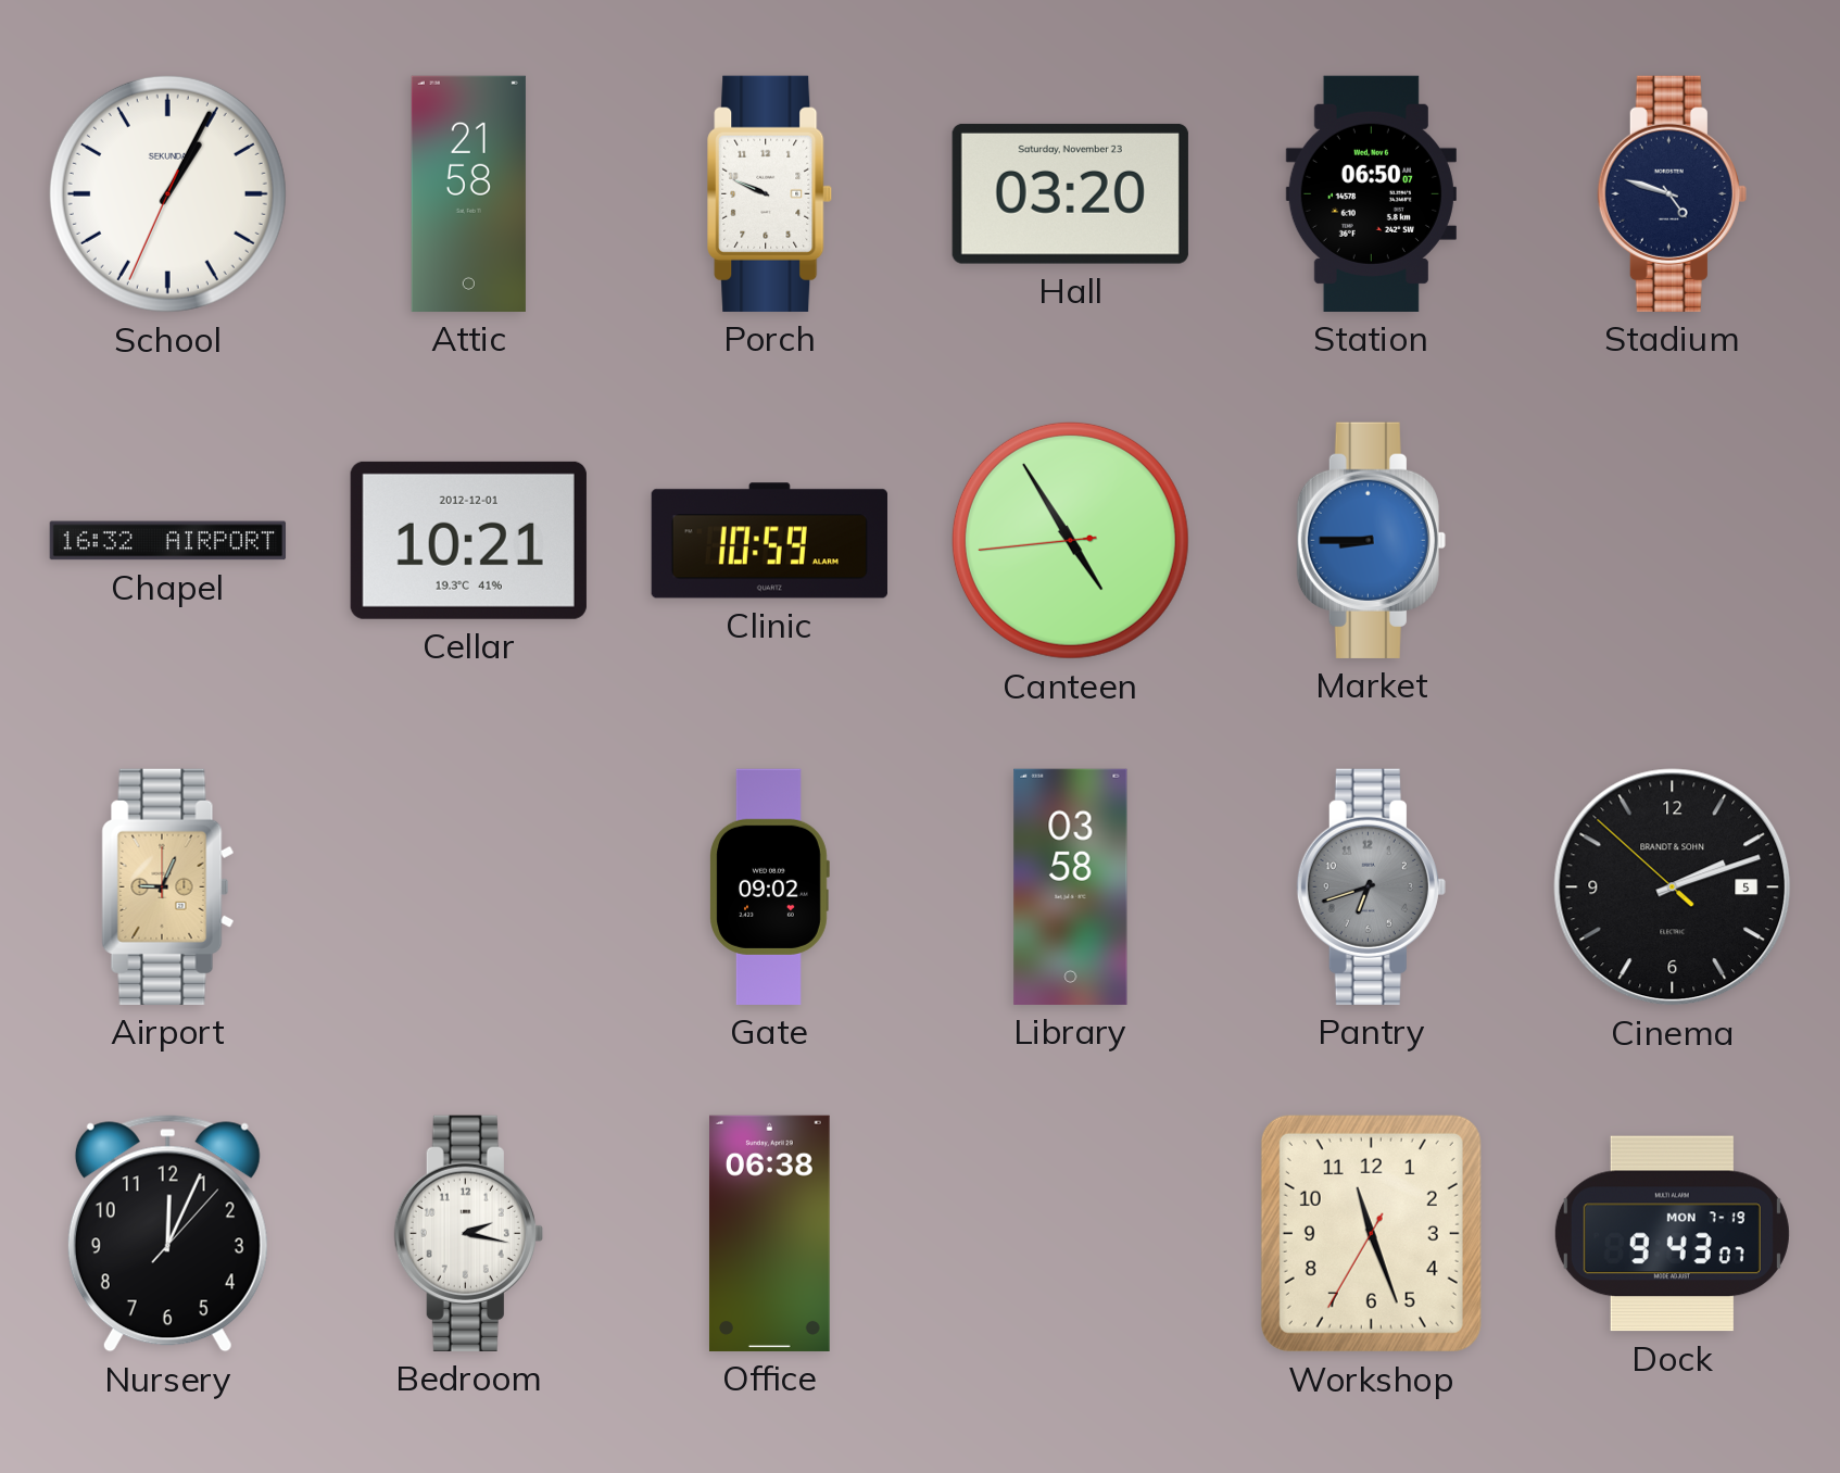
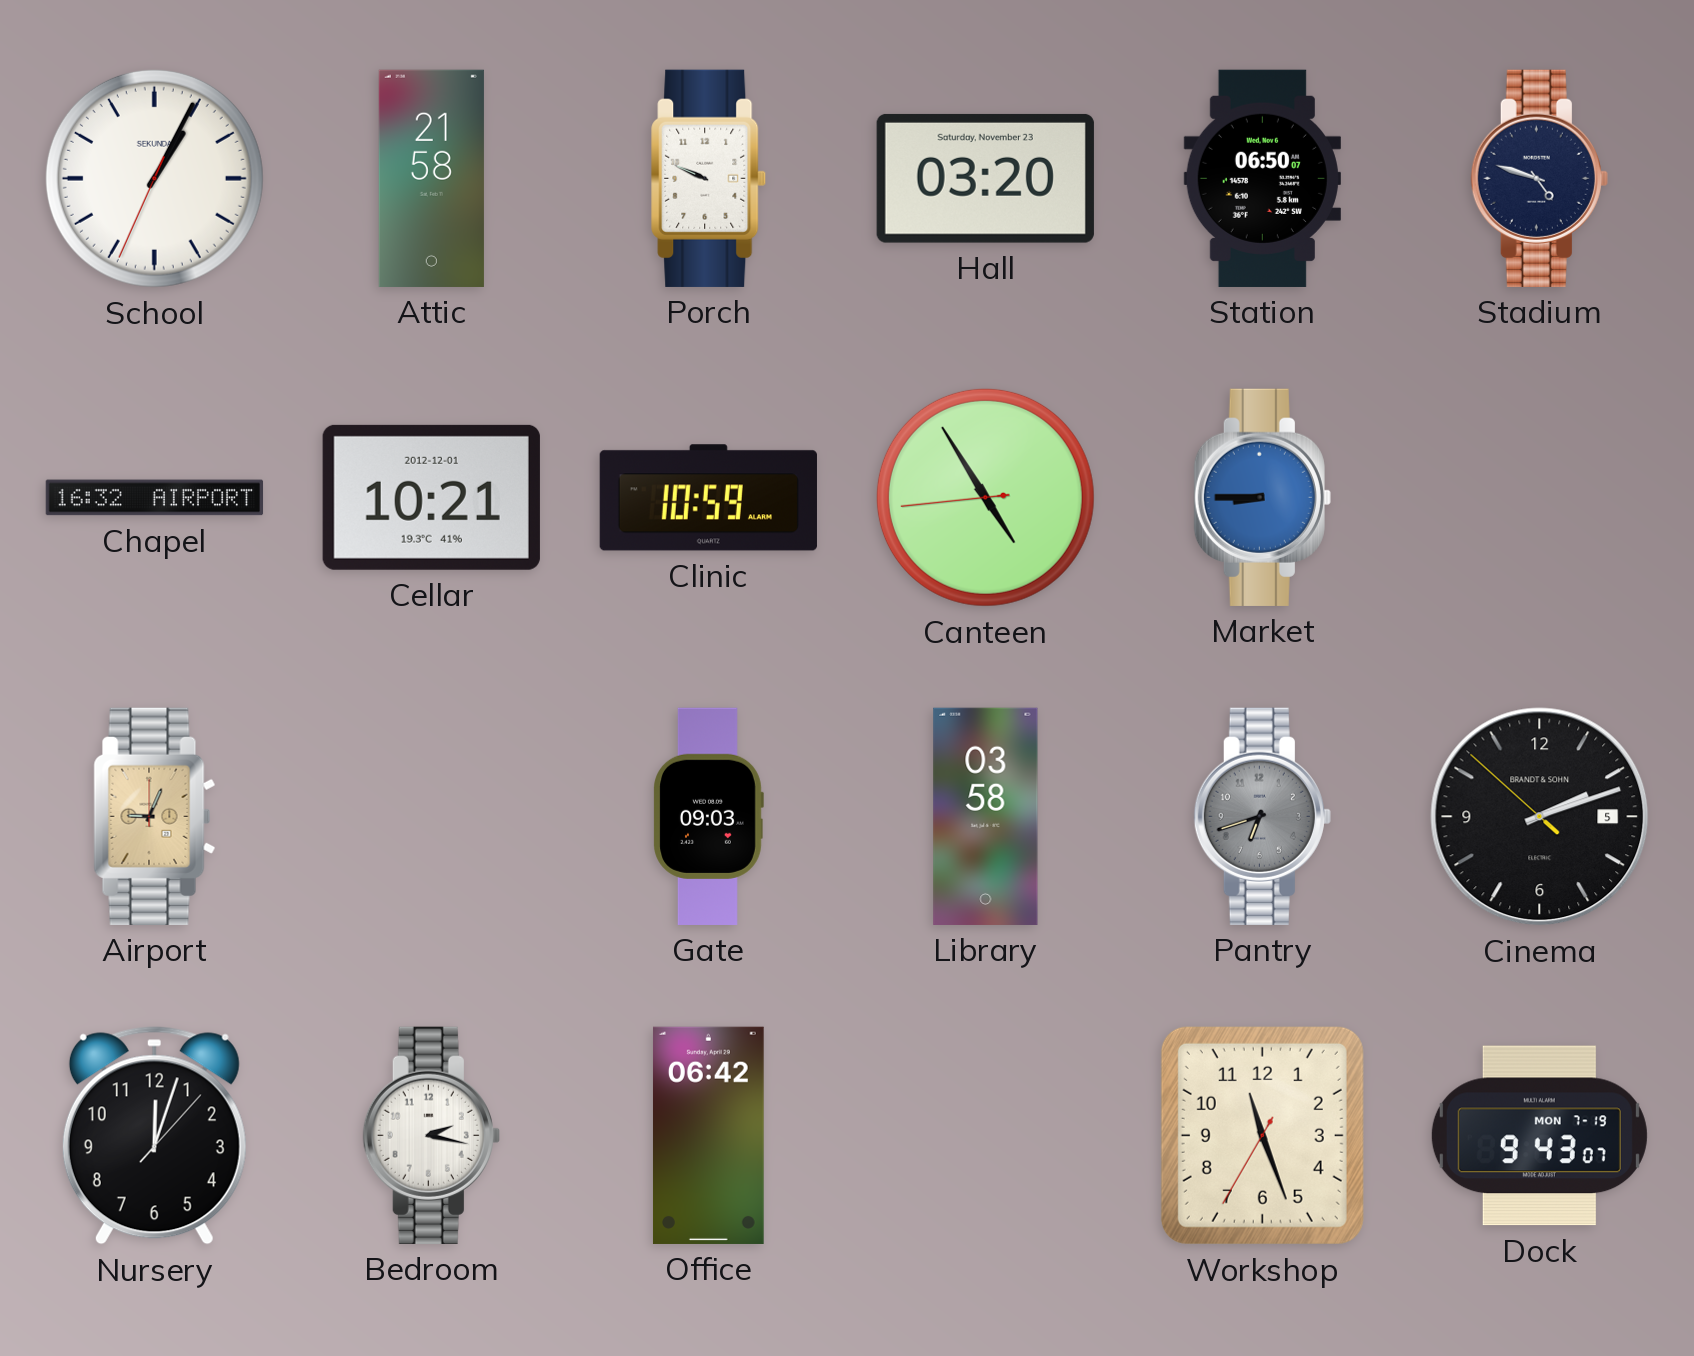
Gate: 09:02 -> 09:03 (708, 816)
Nursery: 12:04 -> 12:03 (154, 1136)
Office: 06:38 -> 06:42 (709, 1135)
